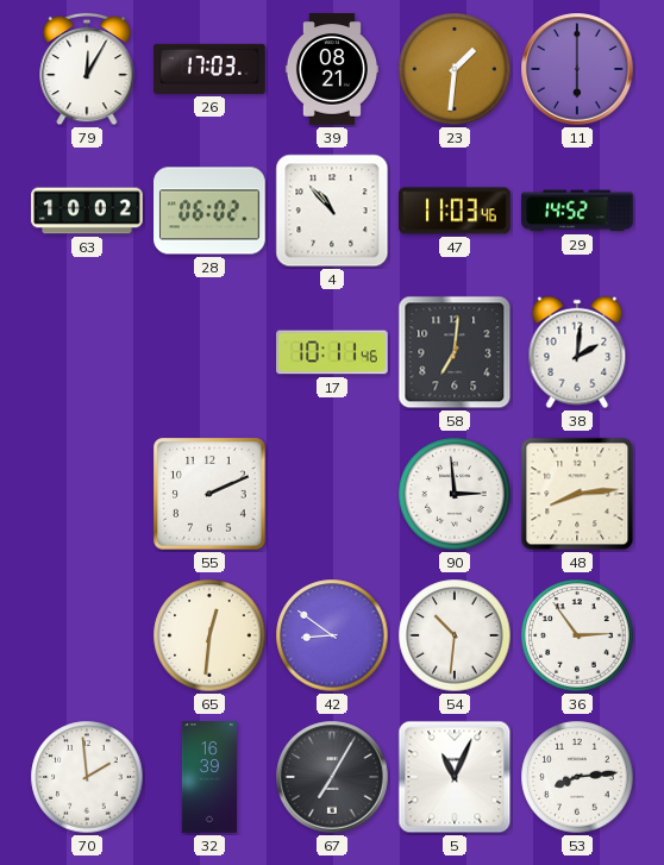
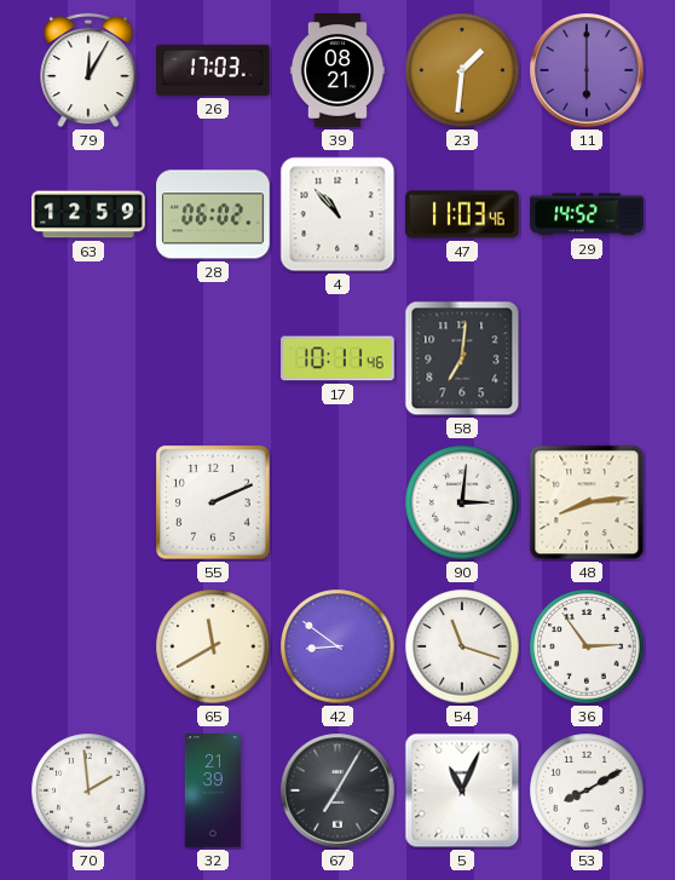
63: 10:02 -> 12:59 (88, 214)
38: 2:01 -> none (577, 352)
90: 2:59 -> 3:01 (462, 502)
65: 12:31 -> 11:40 (213, 646)
54: 10:31 -> 11:18 (462, 646)
32: 16:39 -> 21:39 (213, 790)
53: 8:14 -> 8:10 (587, 790)
